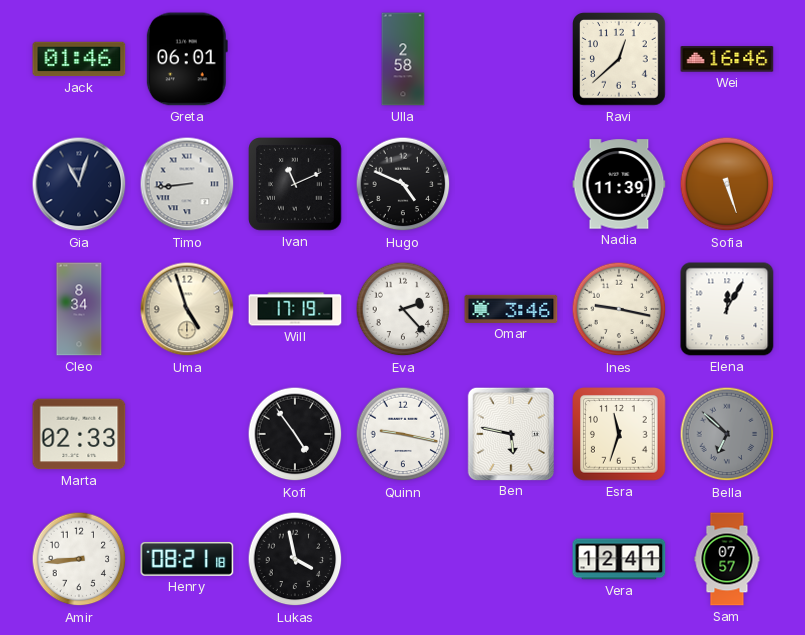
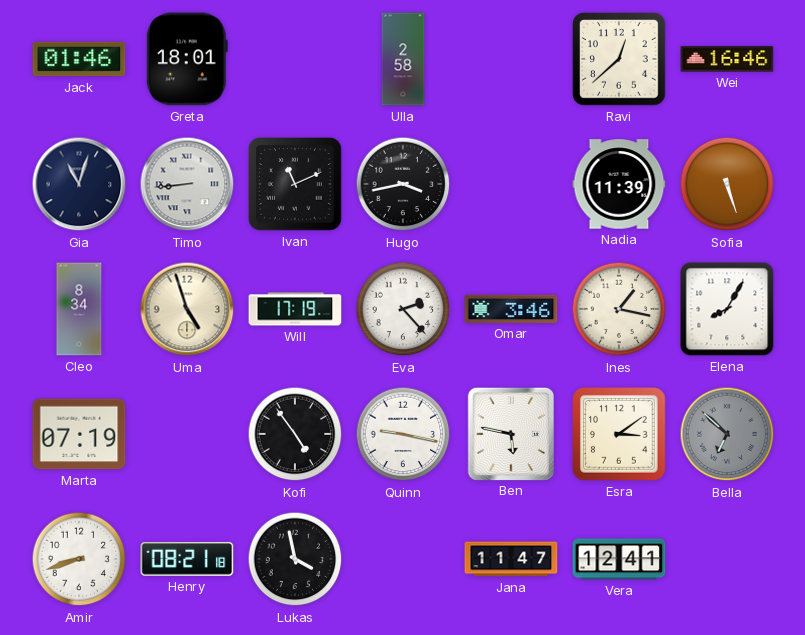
Greta: 06:01 -> 18:01 (187, 59)
Hugo: 4:49 -> 3:43 (403, 184)
Ines: 9:17 -> 1:17 (619, 309)
Elena: 12:05 -> 8:05 (727, 309)
Marta: 02:33 -> 07:19 (79, 434)
Esra: 11:33 -> 3:09 (619, 434)
Amir: 8:44 -> 8:42 (79, 559)
Jana: none -> 11:47 (511, 559)
Sam: 07:57 -> none (727, 559)
